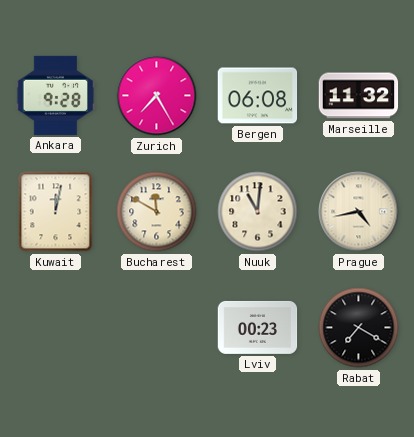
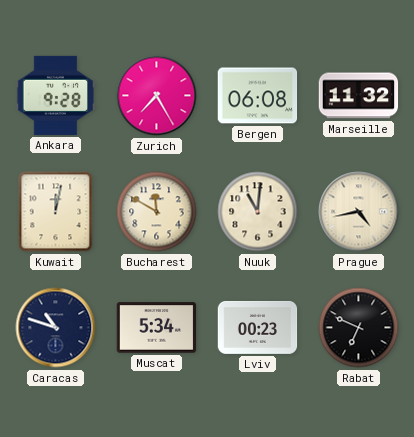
Caracas: none -> 10:48 (56, 328)
Muscat: none -> 5:34 (157, 328)
Rabat: 7:20 -> 6:49 (359, 328)
